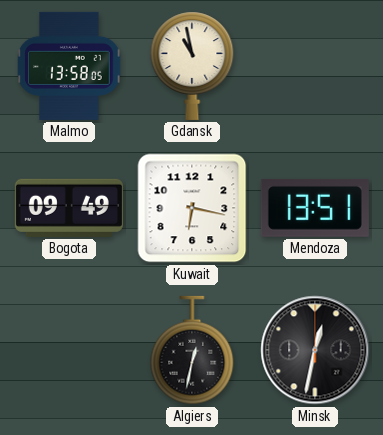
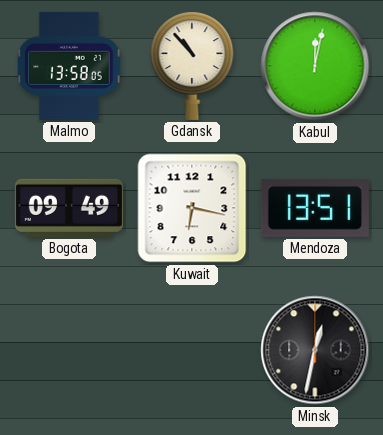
Gdansk: 10:58 -> 10:53 (192, 66)
Kabul: none -> 12:02 (315, 66)
Algiers: 12:32 -> none (192, 350)
